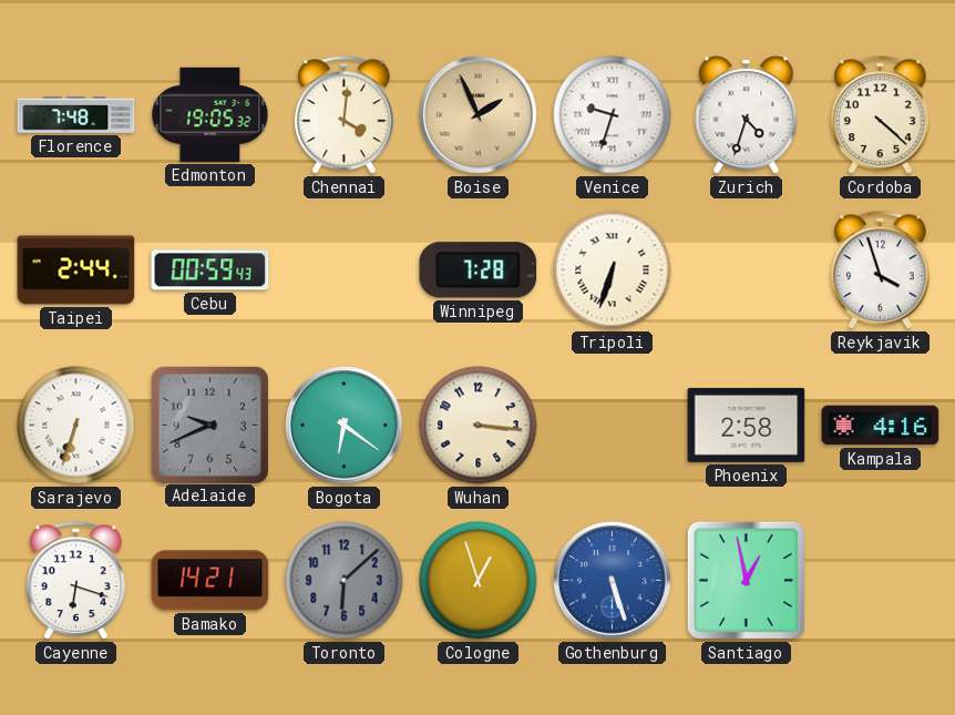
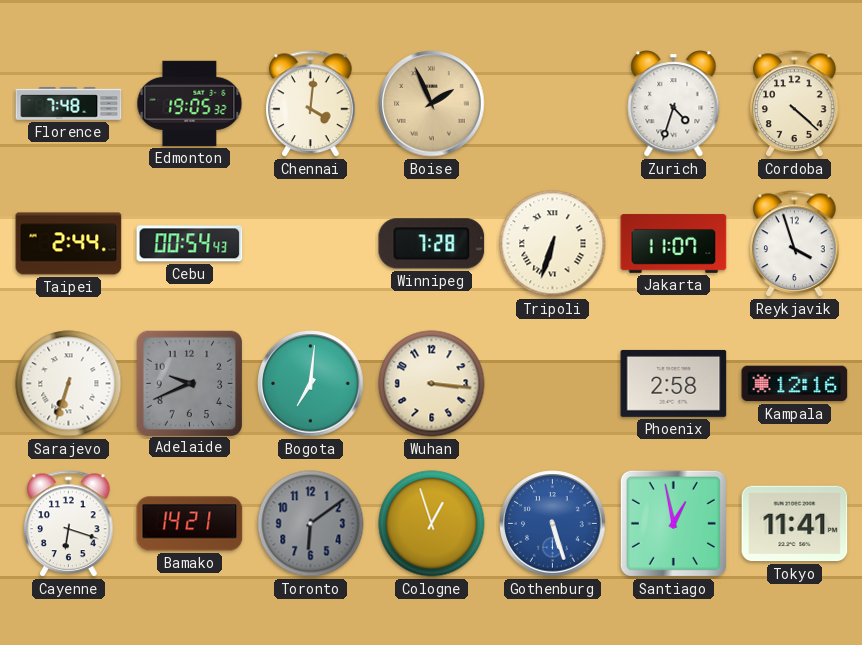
Venice: 9:33 -> none (613, 115)
Cebu: 00:59 -> 00:54 (190, 244)
Jakarta: none -> 11:07 (674, 244)
Bogota: 6:21 -> 7:01 (311, 384)
Kampala: 4:16 -> 12:16 (795, 384)
Toronto: 6:08 -> 6:09 (311, 524)
Tokyo: none -> 11:41 (795, 524)
